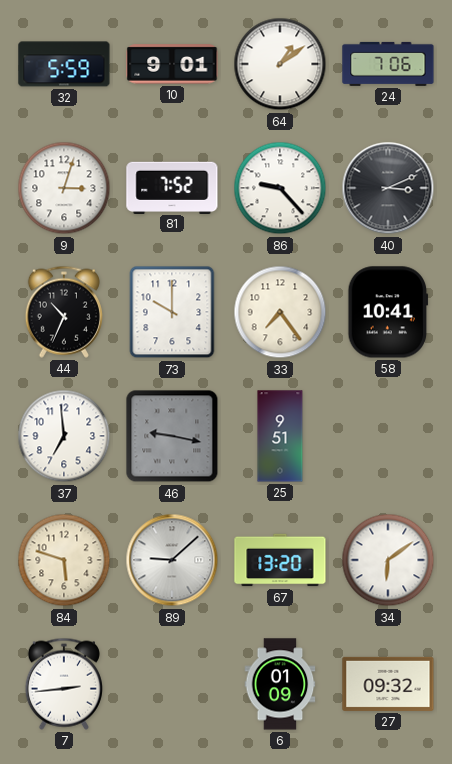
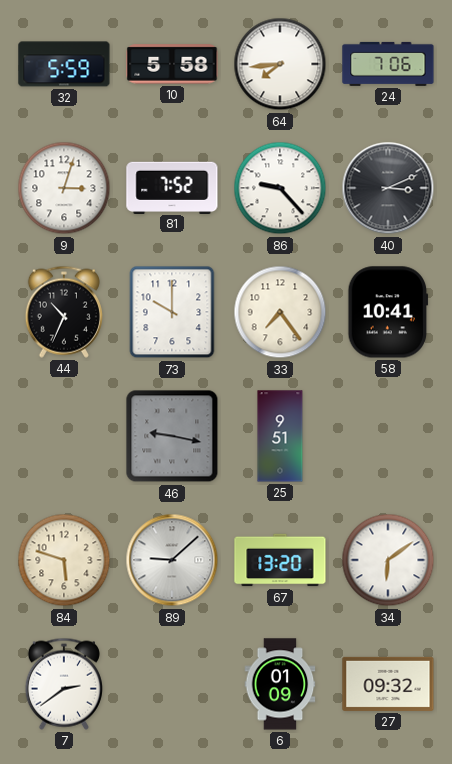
10: 9:01 -> 5:58 (172, 64)
64: 1:09 -> 7:44 (280, 64)
37: 6:59 -> none (64, 436)
7: 2:44 -> 2:39 (64, 684)
